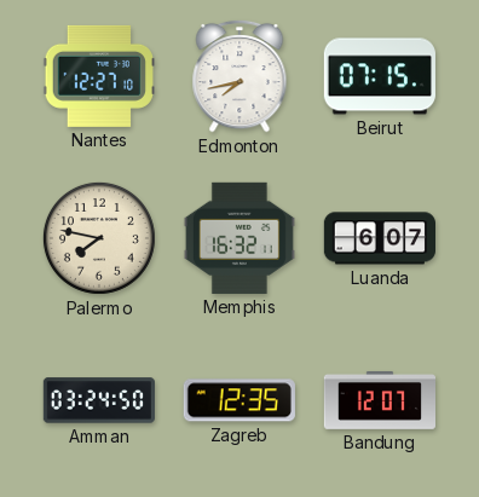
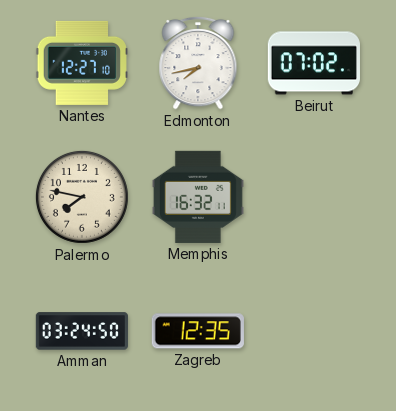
Beirut: 07:15 -> 07:02 (314, 63)
Luanda: 6:07 -> none (379, 238)
Bandung: 12:07 -> none (379, 400)
